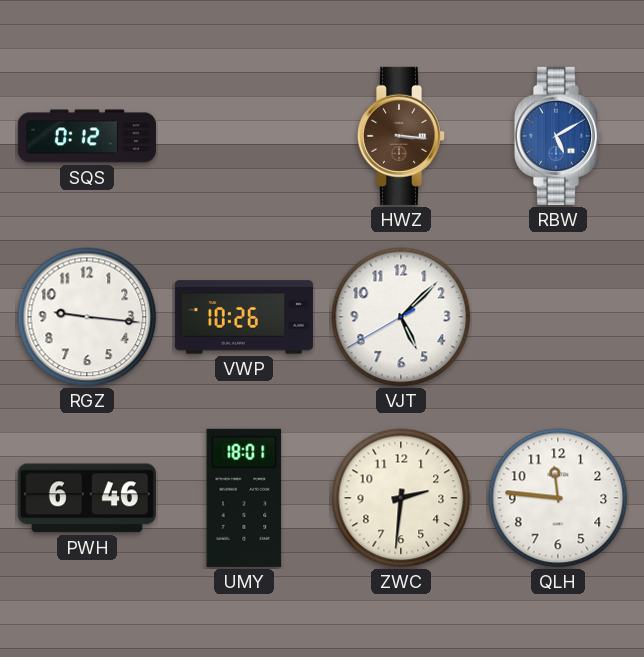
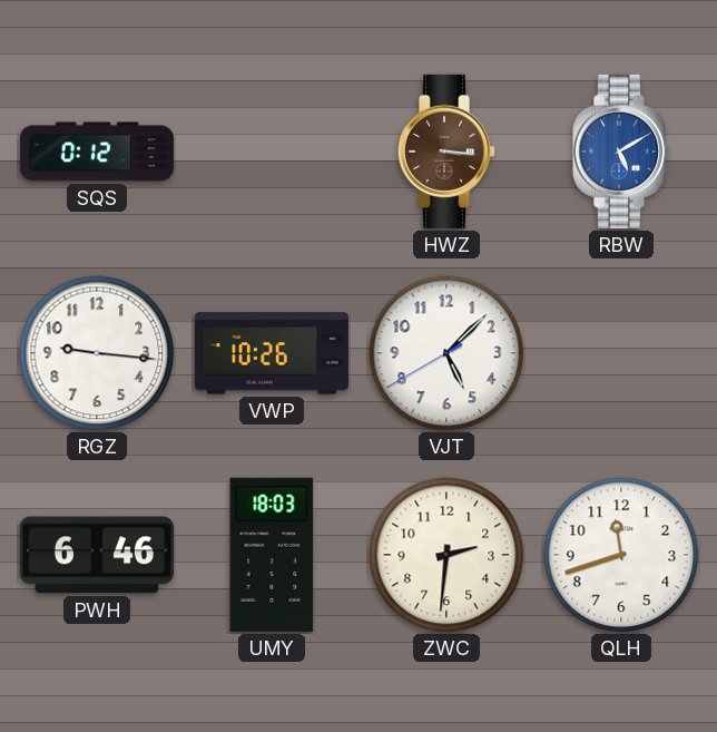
UMY: 18:01 -> 18:03 (272, 555)
QLH: 11:46 -> 11:42 (621, 555)
